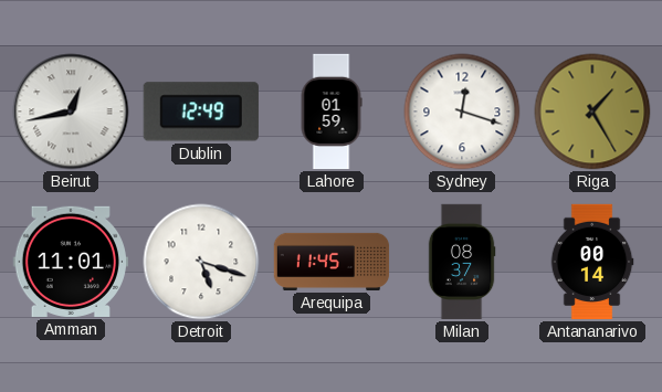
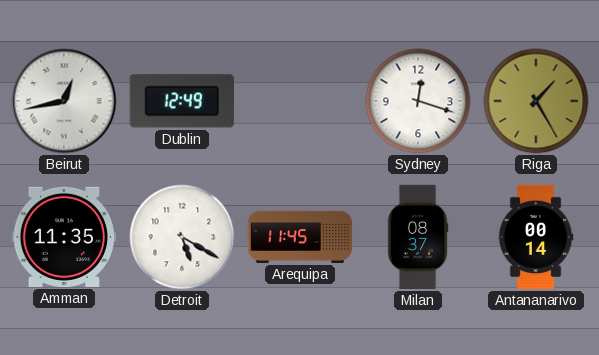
Lahore: 01:59 -> none (332, 112)
Amman: 11:01 -> 11:35 (64, 237)
Detroit: 5:18 -> 5:20 (182, 237)
